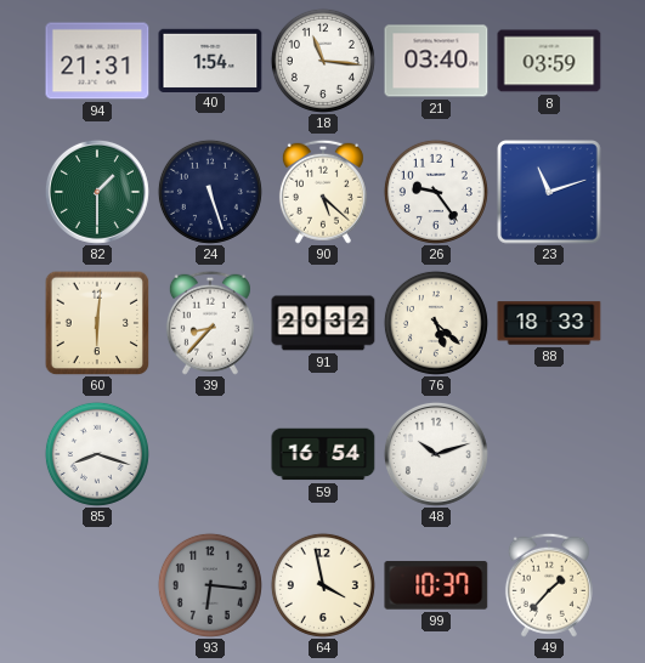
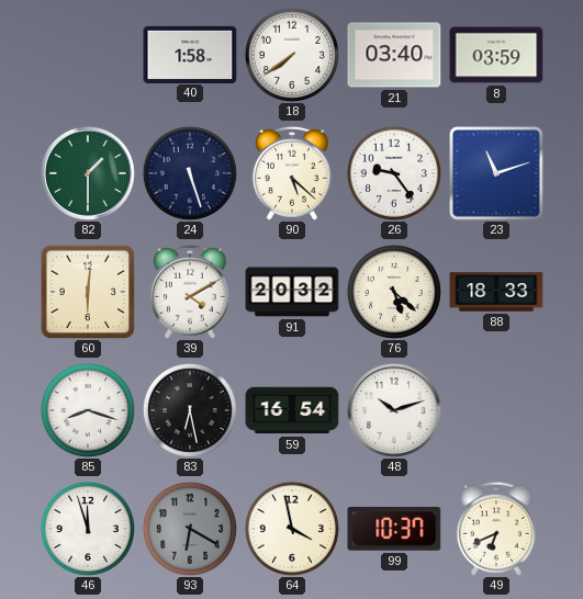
94: 21:31 -> none (97, 61)
40: 1:54 -> 1:58 (190, 54)
18: 11:16 -> 7:39 (292, 55)
39: 8:37 -> 4:10 (190, 292)
83: none -> 6:28 (190, 410)
46: none -> 11:57 (88, 529)
93: 6:16 -> 6:20 (190, 529)
49: 1:37 -> 6:41 (496, 529)
